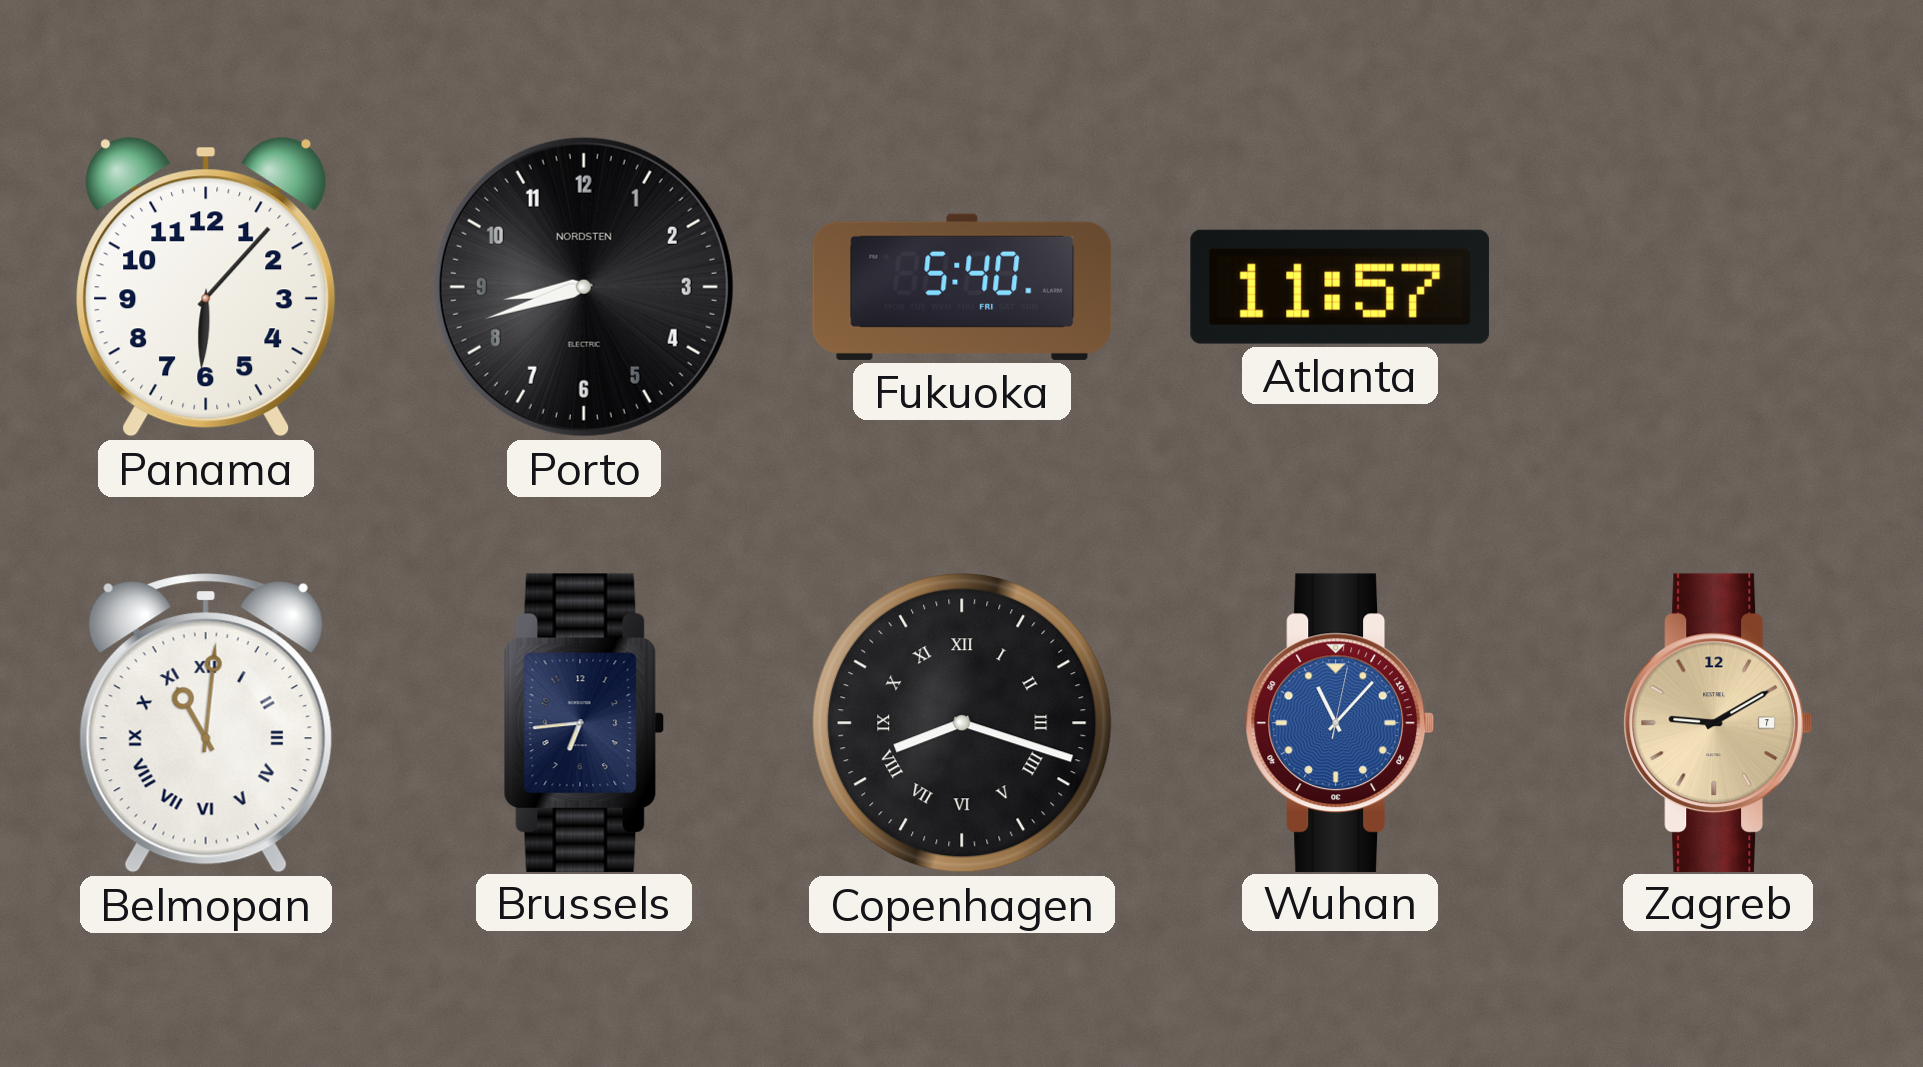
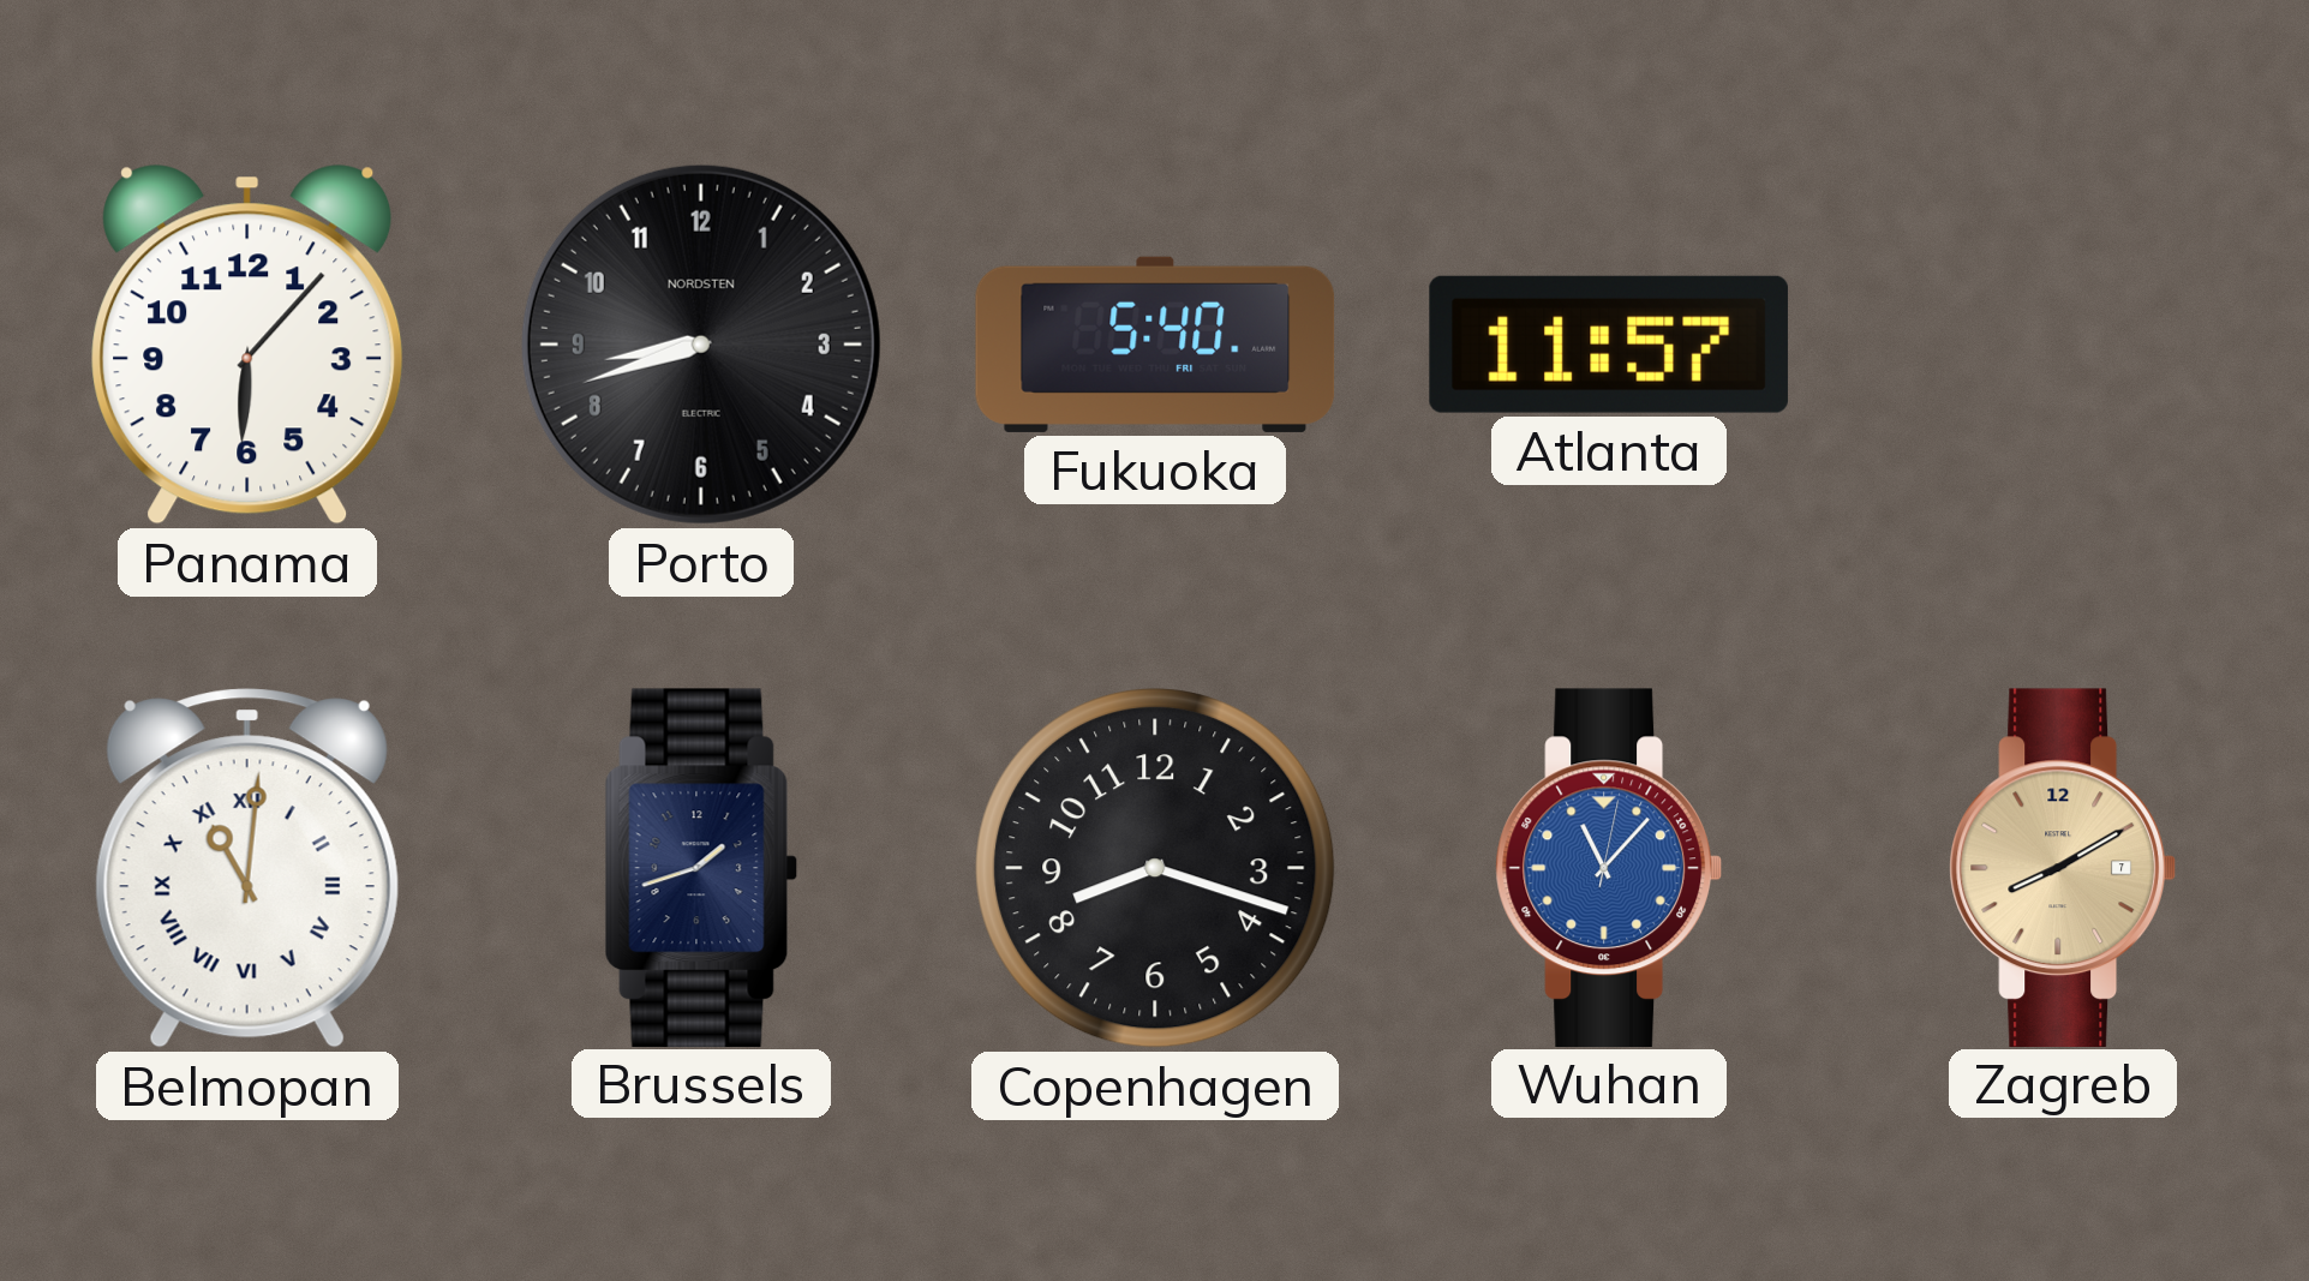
Brussels: 6:44 -> 1:42 (701, 867)
Copenhagen numerals: Roman -> Arabic (1155, 868)
Zagreb: 9:10 -> 8:10 (2062, 867)
